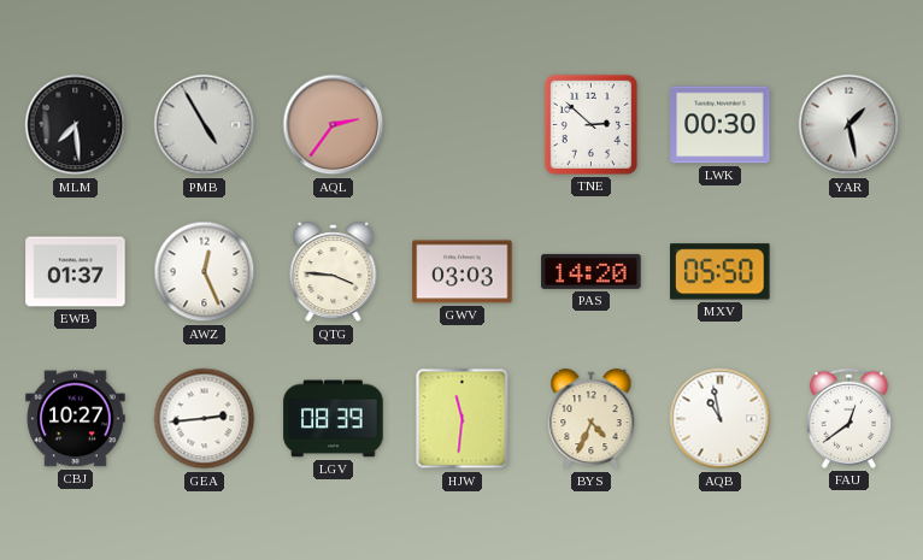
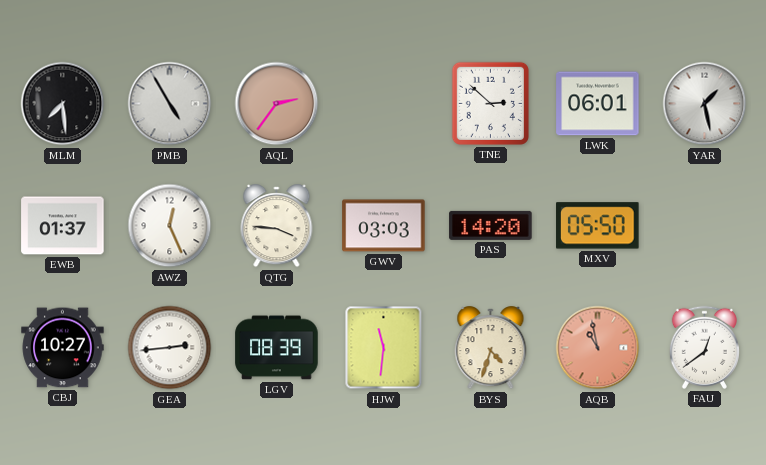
LWK: 00:30 -> 06:01 (598, 104)
BYS: 4:34 -> 4:33 (491, 348)
AQB dial: white -> salmon (598, 348)
